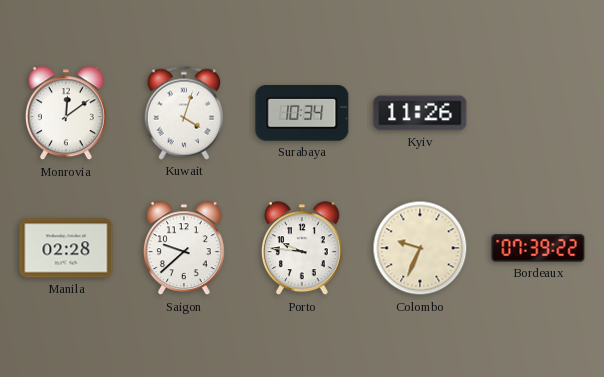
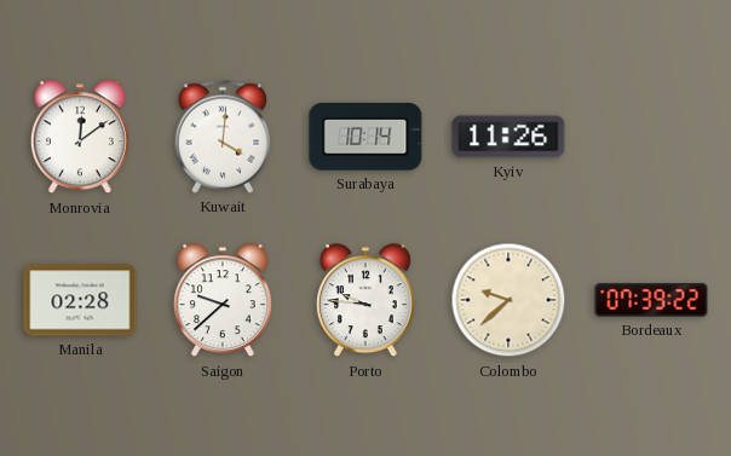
Kuwait: 4:03 -> 4:01 (223, 137)
Surabaya: 10:34 -> 10:14 (365, 137)
Colombo: 9:34 -> 9:38 (508, 300)
